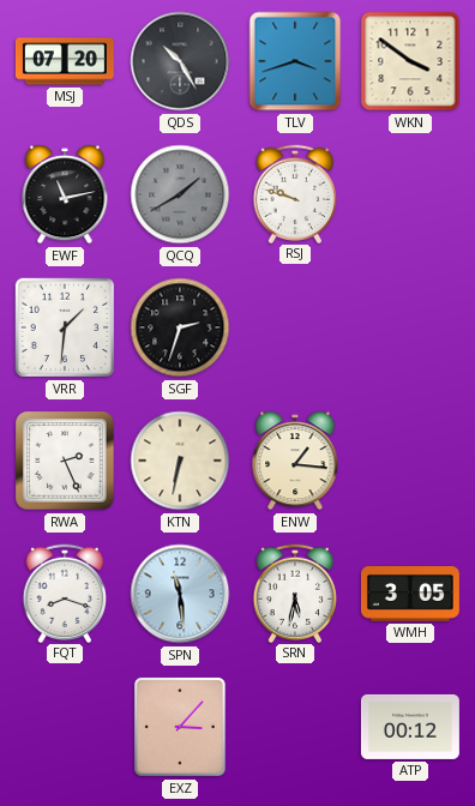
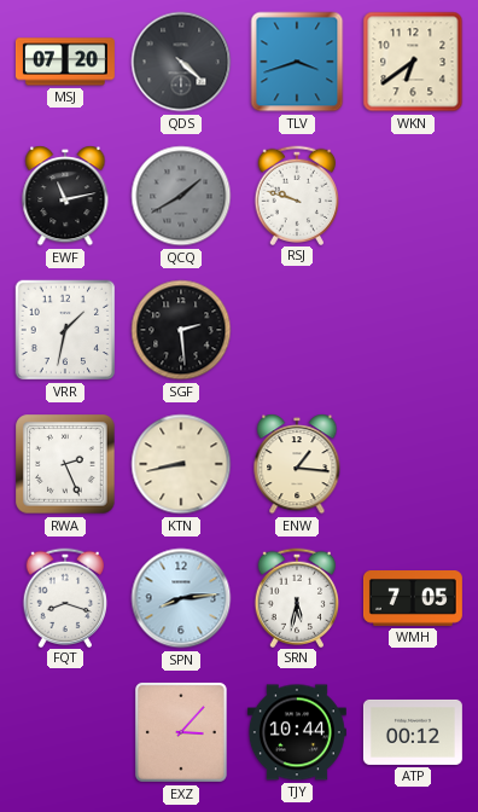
QDS: 10:25 -> 4:22 (181, 62)
WKN: 3:51 -> 6:39 (413, 62)
VRR: 1:31 -> 1:32 (65, 330)
SGF: 2:33 -> 2:29 (181, 330)
KTN: 6:32 -> 8:43 (181, 464)
SPN: 11:29 -> 8:14 (181, 598)
WMH: 3:05 -> 7:05 (413, 599)
TJY: none -> 10:44 (297, 732)
